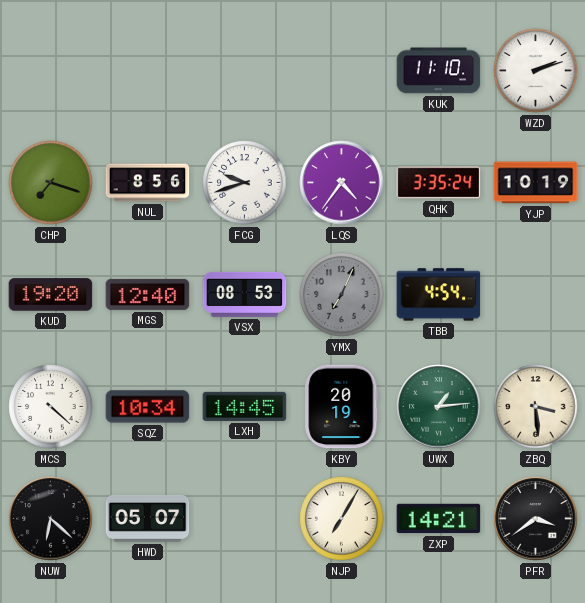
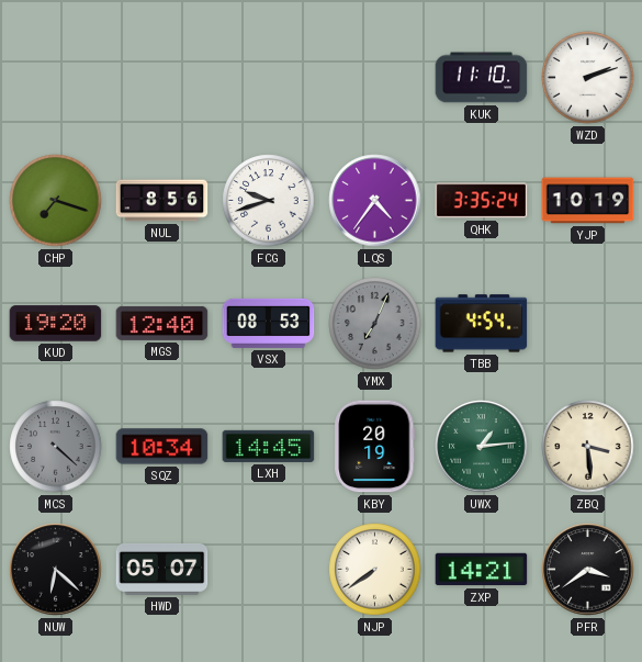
MCS dial: white -> grey (56, 447)
NJP: 7:05 -> 7:39 (375, 570)
